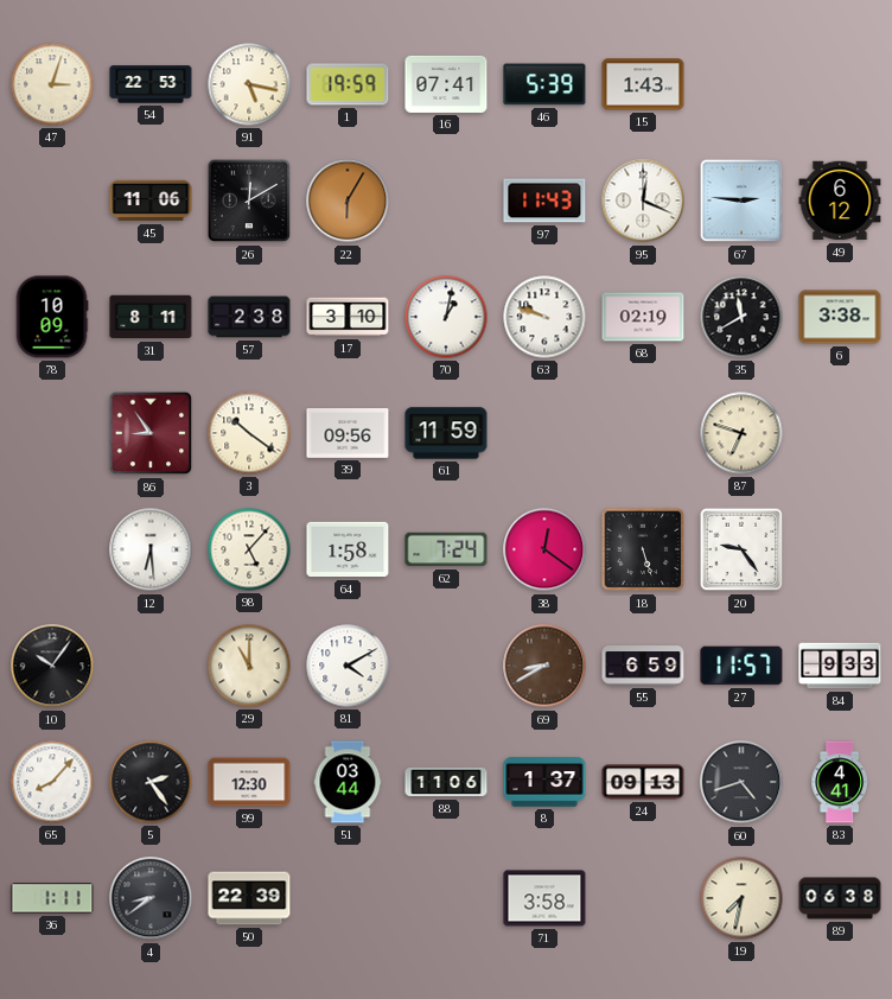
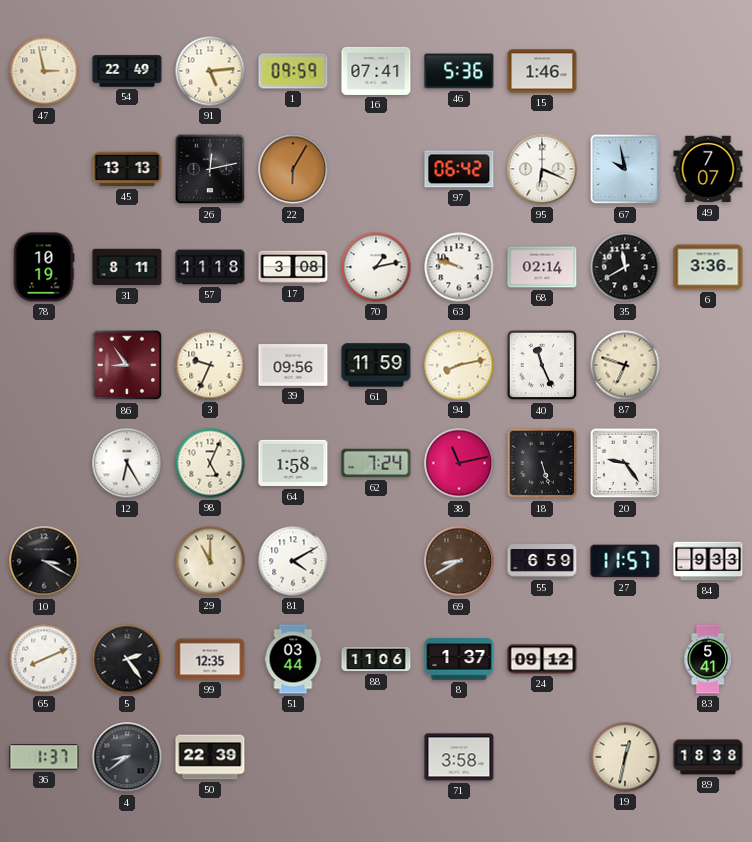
47: 3:03 -> 2:58 (44, 71)
54: 22:53 -> 22:49 (127, 71)
91: 5:17 -> 5:14 (210, 71)
1: 19:59 -> 09:59 (293, 71)
46: 5:39 -> 5:36 (459, 71)
15: 1:43 -> 1:46 (542, 71)
45: 11:06 -> 13:13 (127, 169)
26: 12:10 -> 12:13 (210, 169)
97: 11:43 -> 06:42 (459, 169)
95: 12:19 -> 6:19 (542, 169)
67: 2:46 -> 9:58 (625, 169)
49: 6:12 -> 7:07 (708, 169)
78: 10:09 -> 10:19 (44, 267)
57: 2:38 -> 11:18 (210, 267)
17: 3:10 -> 3:08 (293, 267)
70: 1:02 -> 1:13 (376, 267)
68: 02:19 -> 02:14 (542, 267)
6: 3:38 -> 3:36 (708, 267)
3: 10:21 -> 9:34 (210, 365)
94: none -> 8:13 (459, 365)
40: none -> 11:26 (542, 365)
12: 6:29 -> 6:25 (127, 463)
98: 5:07 -> 5:04 (210, 463)
38: 12:21 -> 11:13 (459, 463)
10: 10:06 -> 3:20 (44, 561)
65: 8:07 -> 8:11 (44, 659)
99: 12:30 -> 12:35 (210, 659)
24: 09:13 -> 09:12 (542, 659)
60: 4:42 -> none (741, 782)
83: 4:41 -> 5:41 (708, 659)
36: 1:11 -> 1:37 (44, 757)
19: 7:32 -> 12:32 (625, 757)
89: 06:38 -> 18:38 (708, 757)
